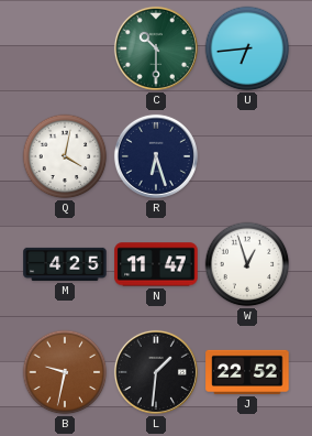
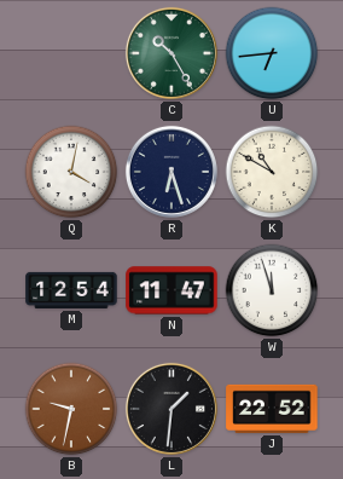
C: 10:30 -> 10:25 (171, 53)
K: none -> 10:50 (272, 172)
M: 4:25 -> 12:54 (71, 290)
W: 12:57 -> 11:57 (272, 290)
